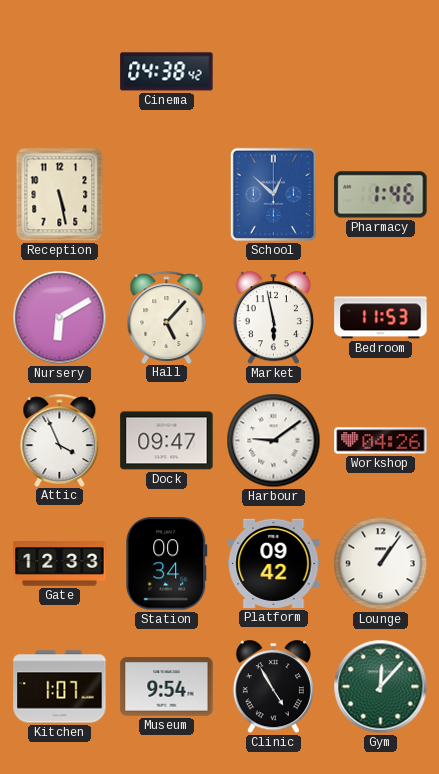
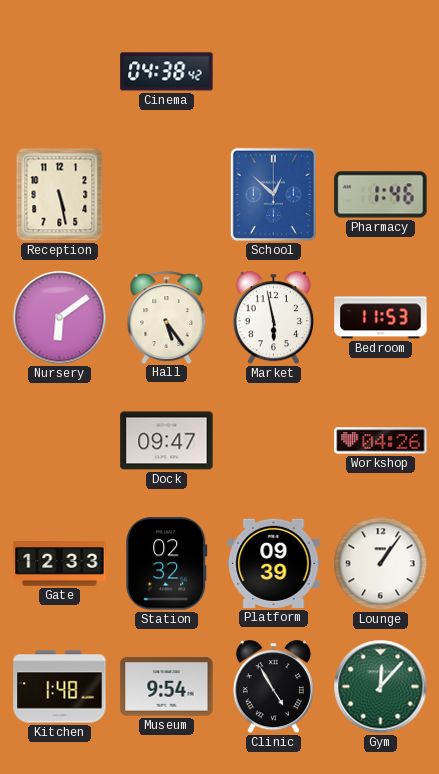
Nursery: 6:10 -> 6:09 (60, 318)
Hall: 5:07 -> 5:24 (167, 317)
Attic: 3:56 -> none (60, 440)
Harbour: 9:09 -> none (274, 441)
Station: 00:34 -> 02:32 (167, 564)
Platform: 09:42 -> 09:39 (274, 563)
Kitchen: 1:07 -> 1:48 (60, 687)
